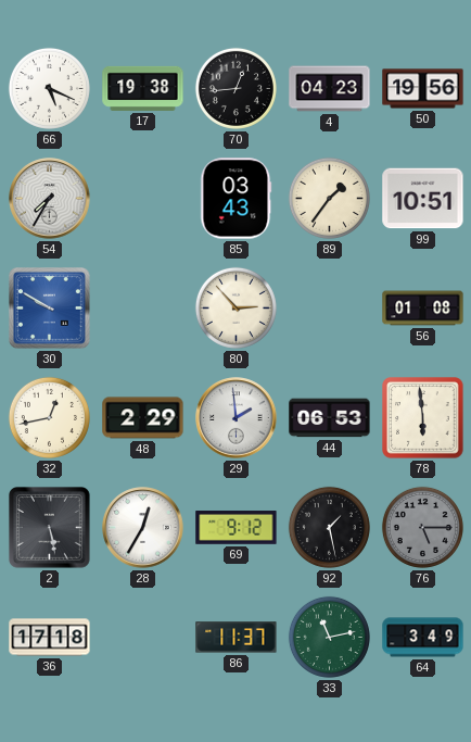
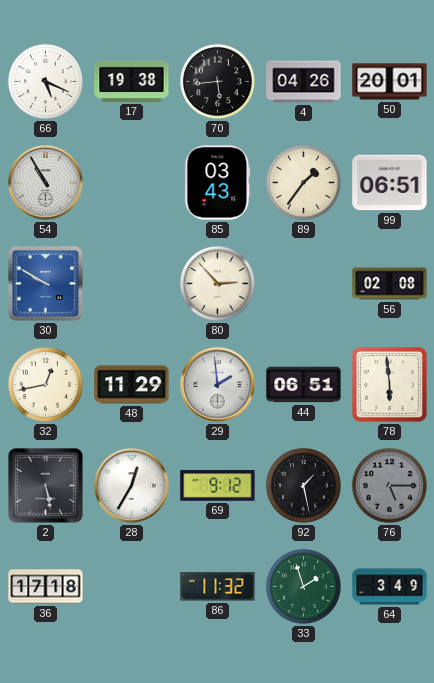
70: 12:44 -> 5:44 (217, 81)
4: 04:23 -> 04:26 (304, 82)
50: 19:56 -> 20:01 (390, 82)
54: 7:35 -> 10:55 (46, 183)
99: 10:51 -> 06:51 (390, 183)
56: 01:08 -> 02:08 (390, 284)
48: 2:29 -> 11:29 (132, 385)
44: 06:53 -> 06:51 (304, 385)
86: 11:37 -> 11:32 (218, 587)
33: 11:13 -> 1:57 (303, 586)
